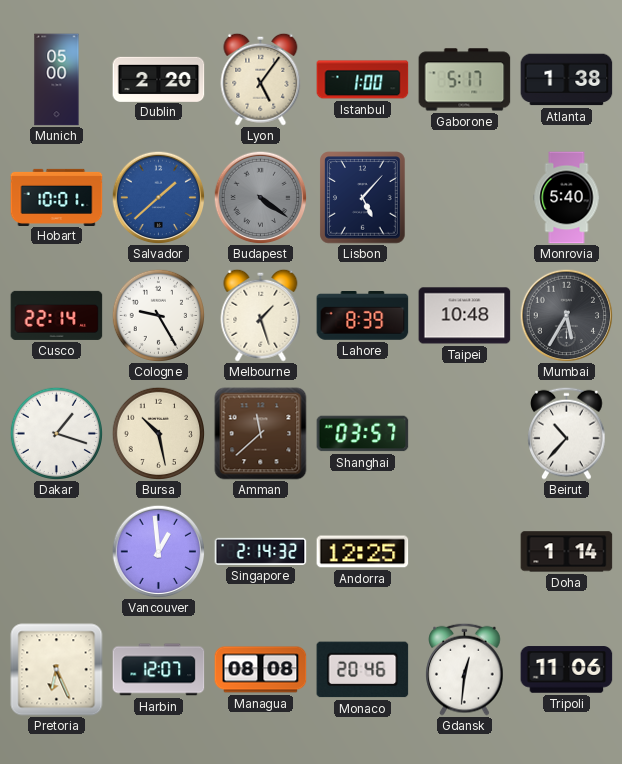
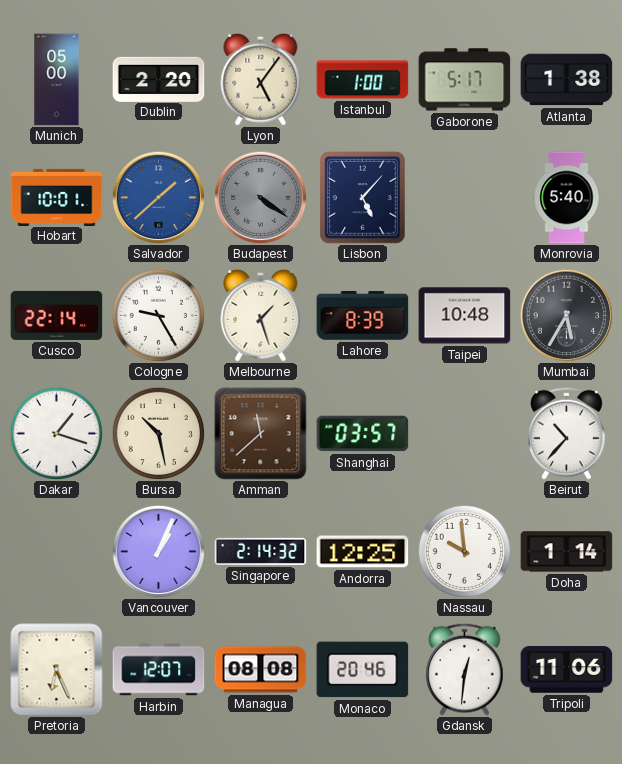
Vancouver: 12:59 -> 1:04 (158, 551)
Nassau: none -> 9:59 (464, 551)
